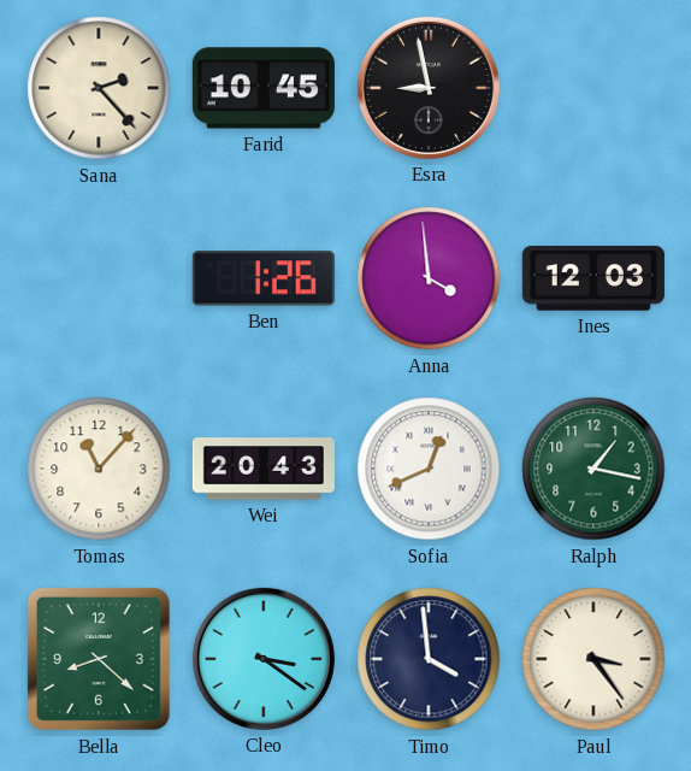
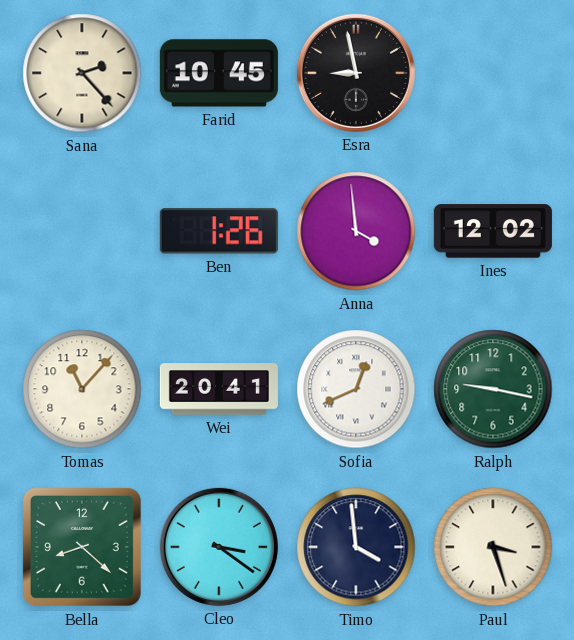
Ines: 12:03 -> 12:02 (493, 231)
Wei: 20:43 -> 20:41 (219, 389)
Ralph: 1:17 -> 9:17 (493, 389)
Paul: 3:24 -> 3:27 (493, 547)
